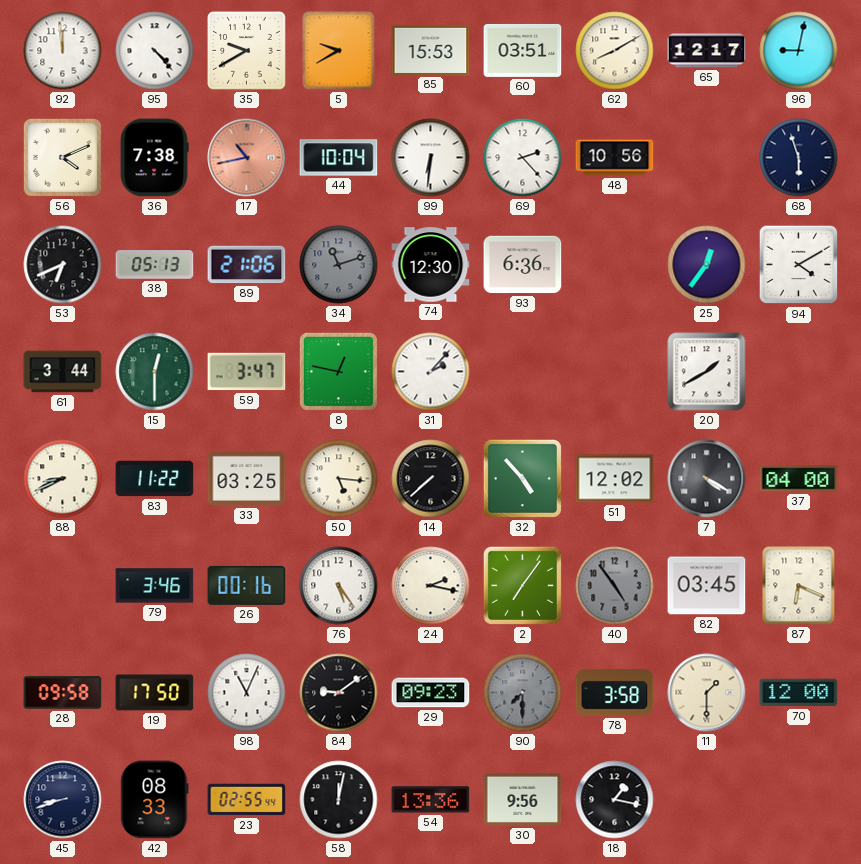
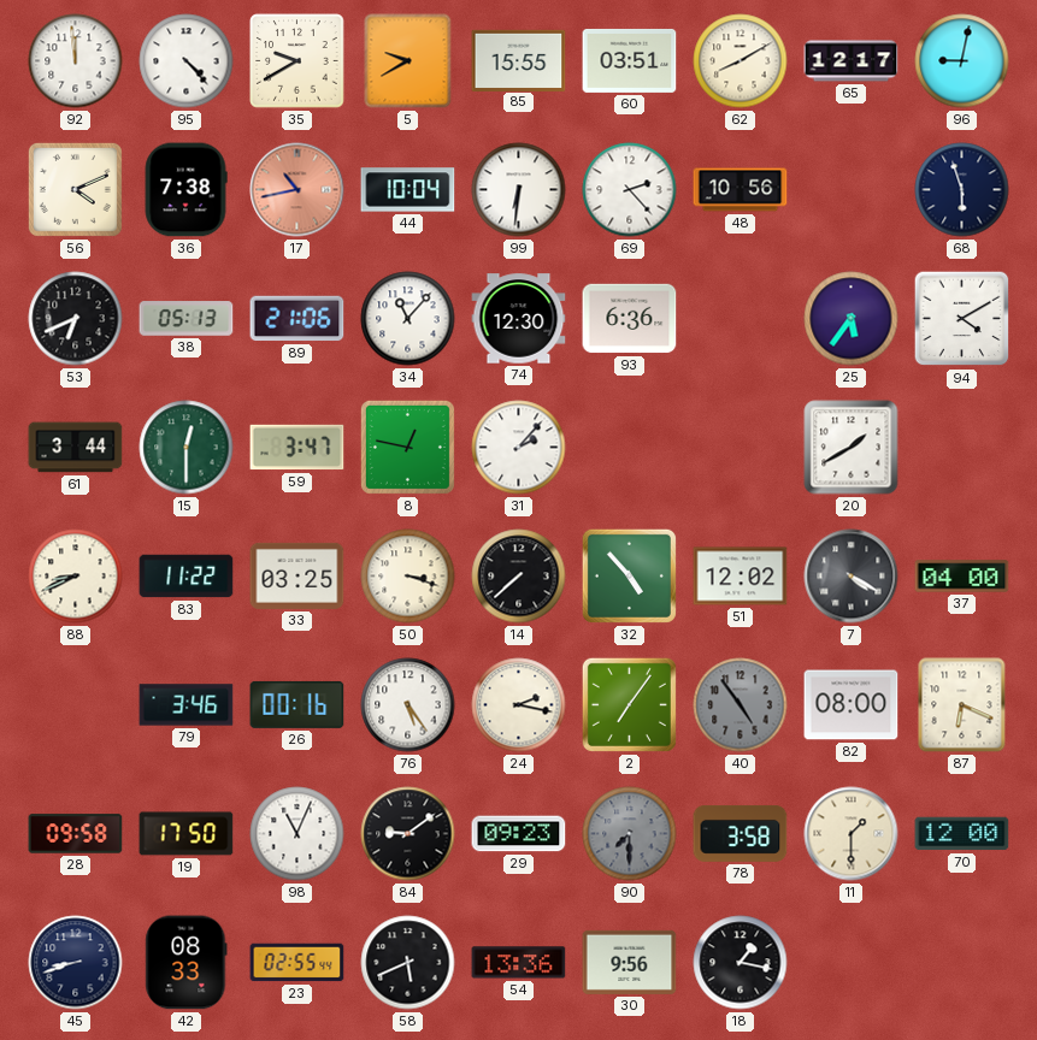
85: 15:53 -> 15:55 (519, 60)
34: 11:12 -> 11:07 (408, 319)
34 dial: grey -> white (408, 319)
25: 12:36 -> 5:36 (852, 319)
50: 5:16 -> 3:18 (408, 577)
82: 03:45 -> 08:00 (852, 705)
58: 12:02 -> 5:41 (408, 963)
